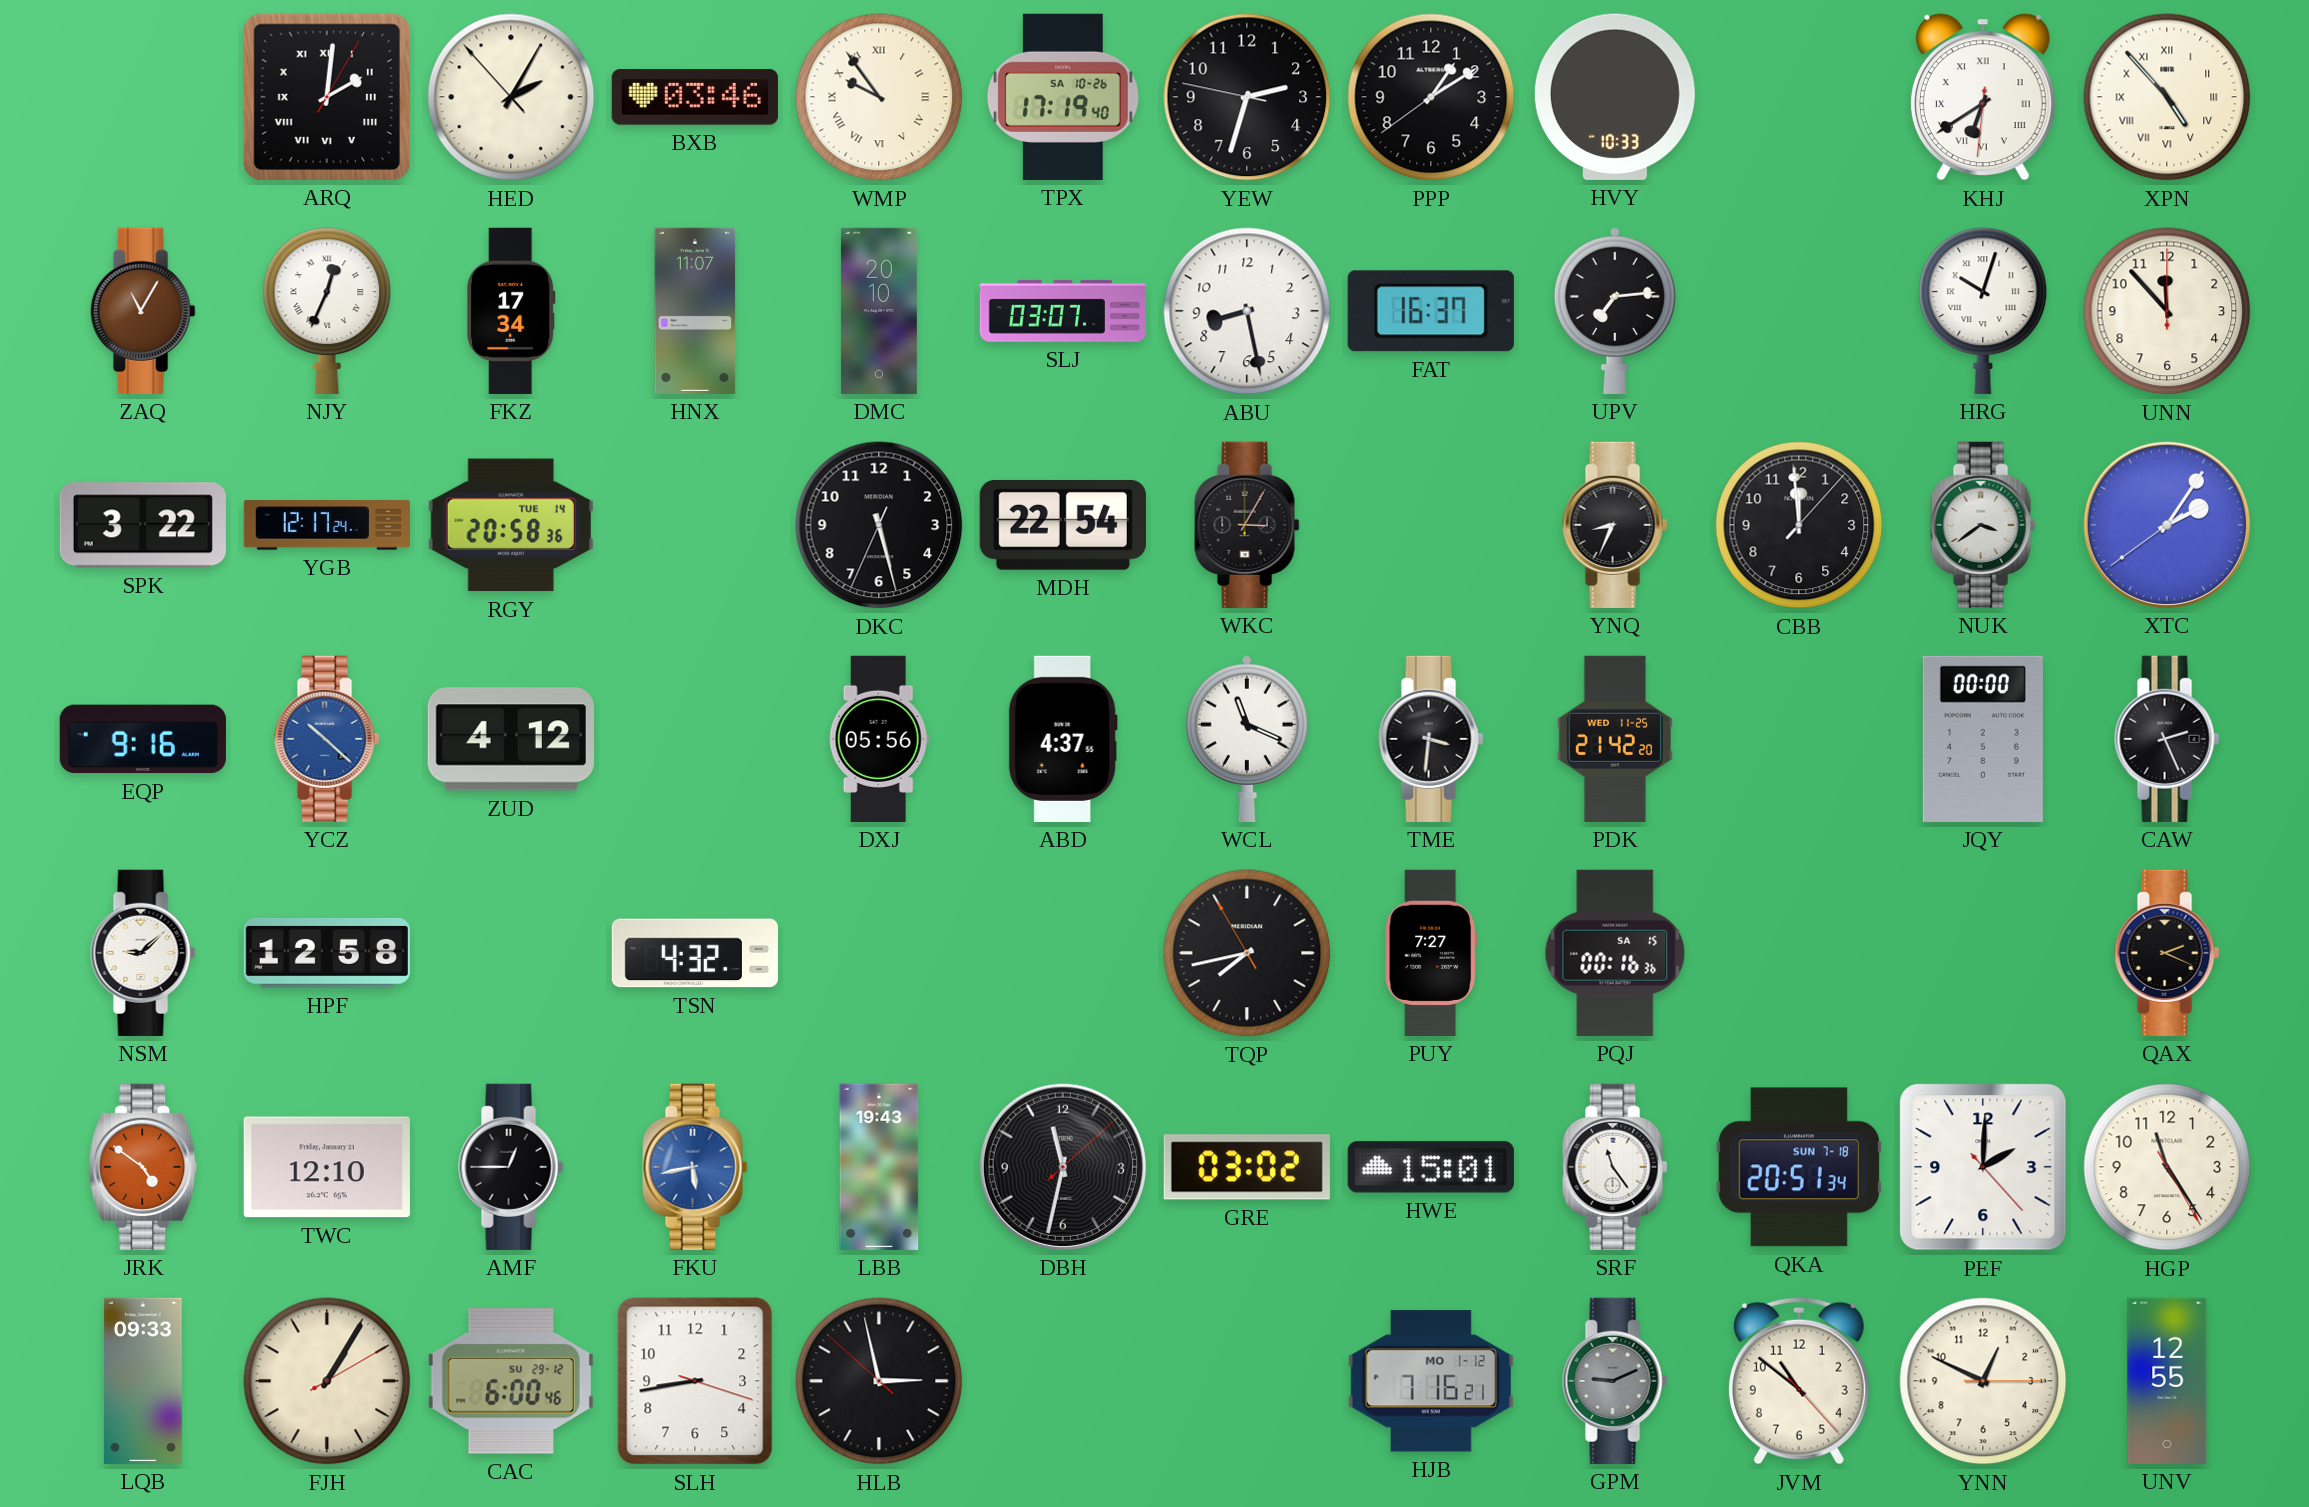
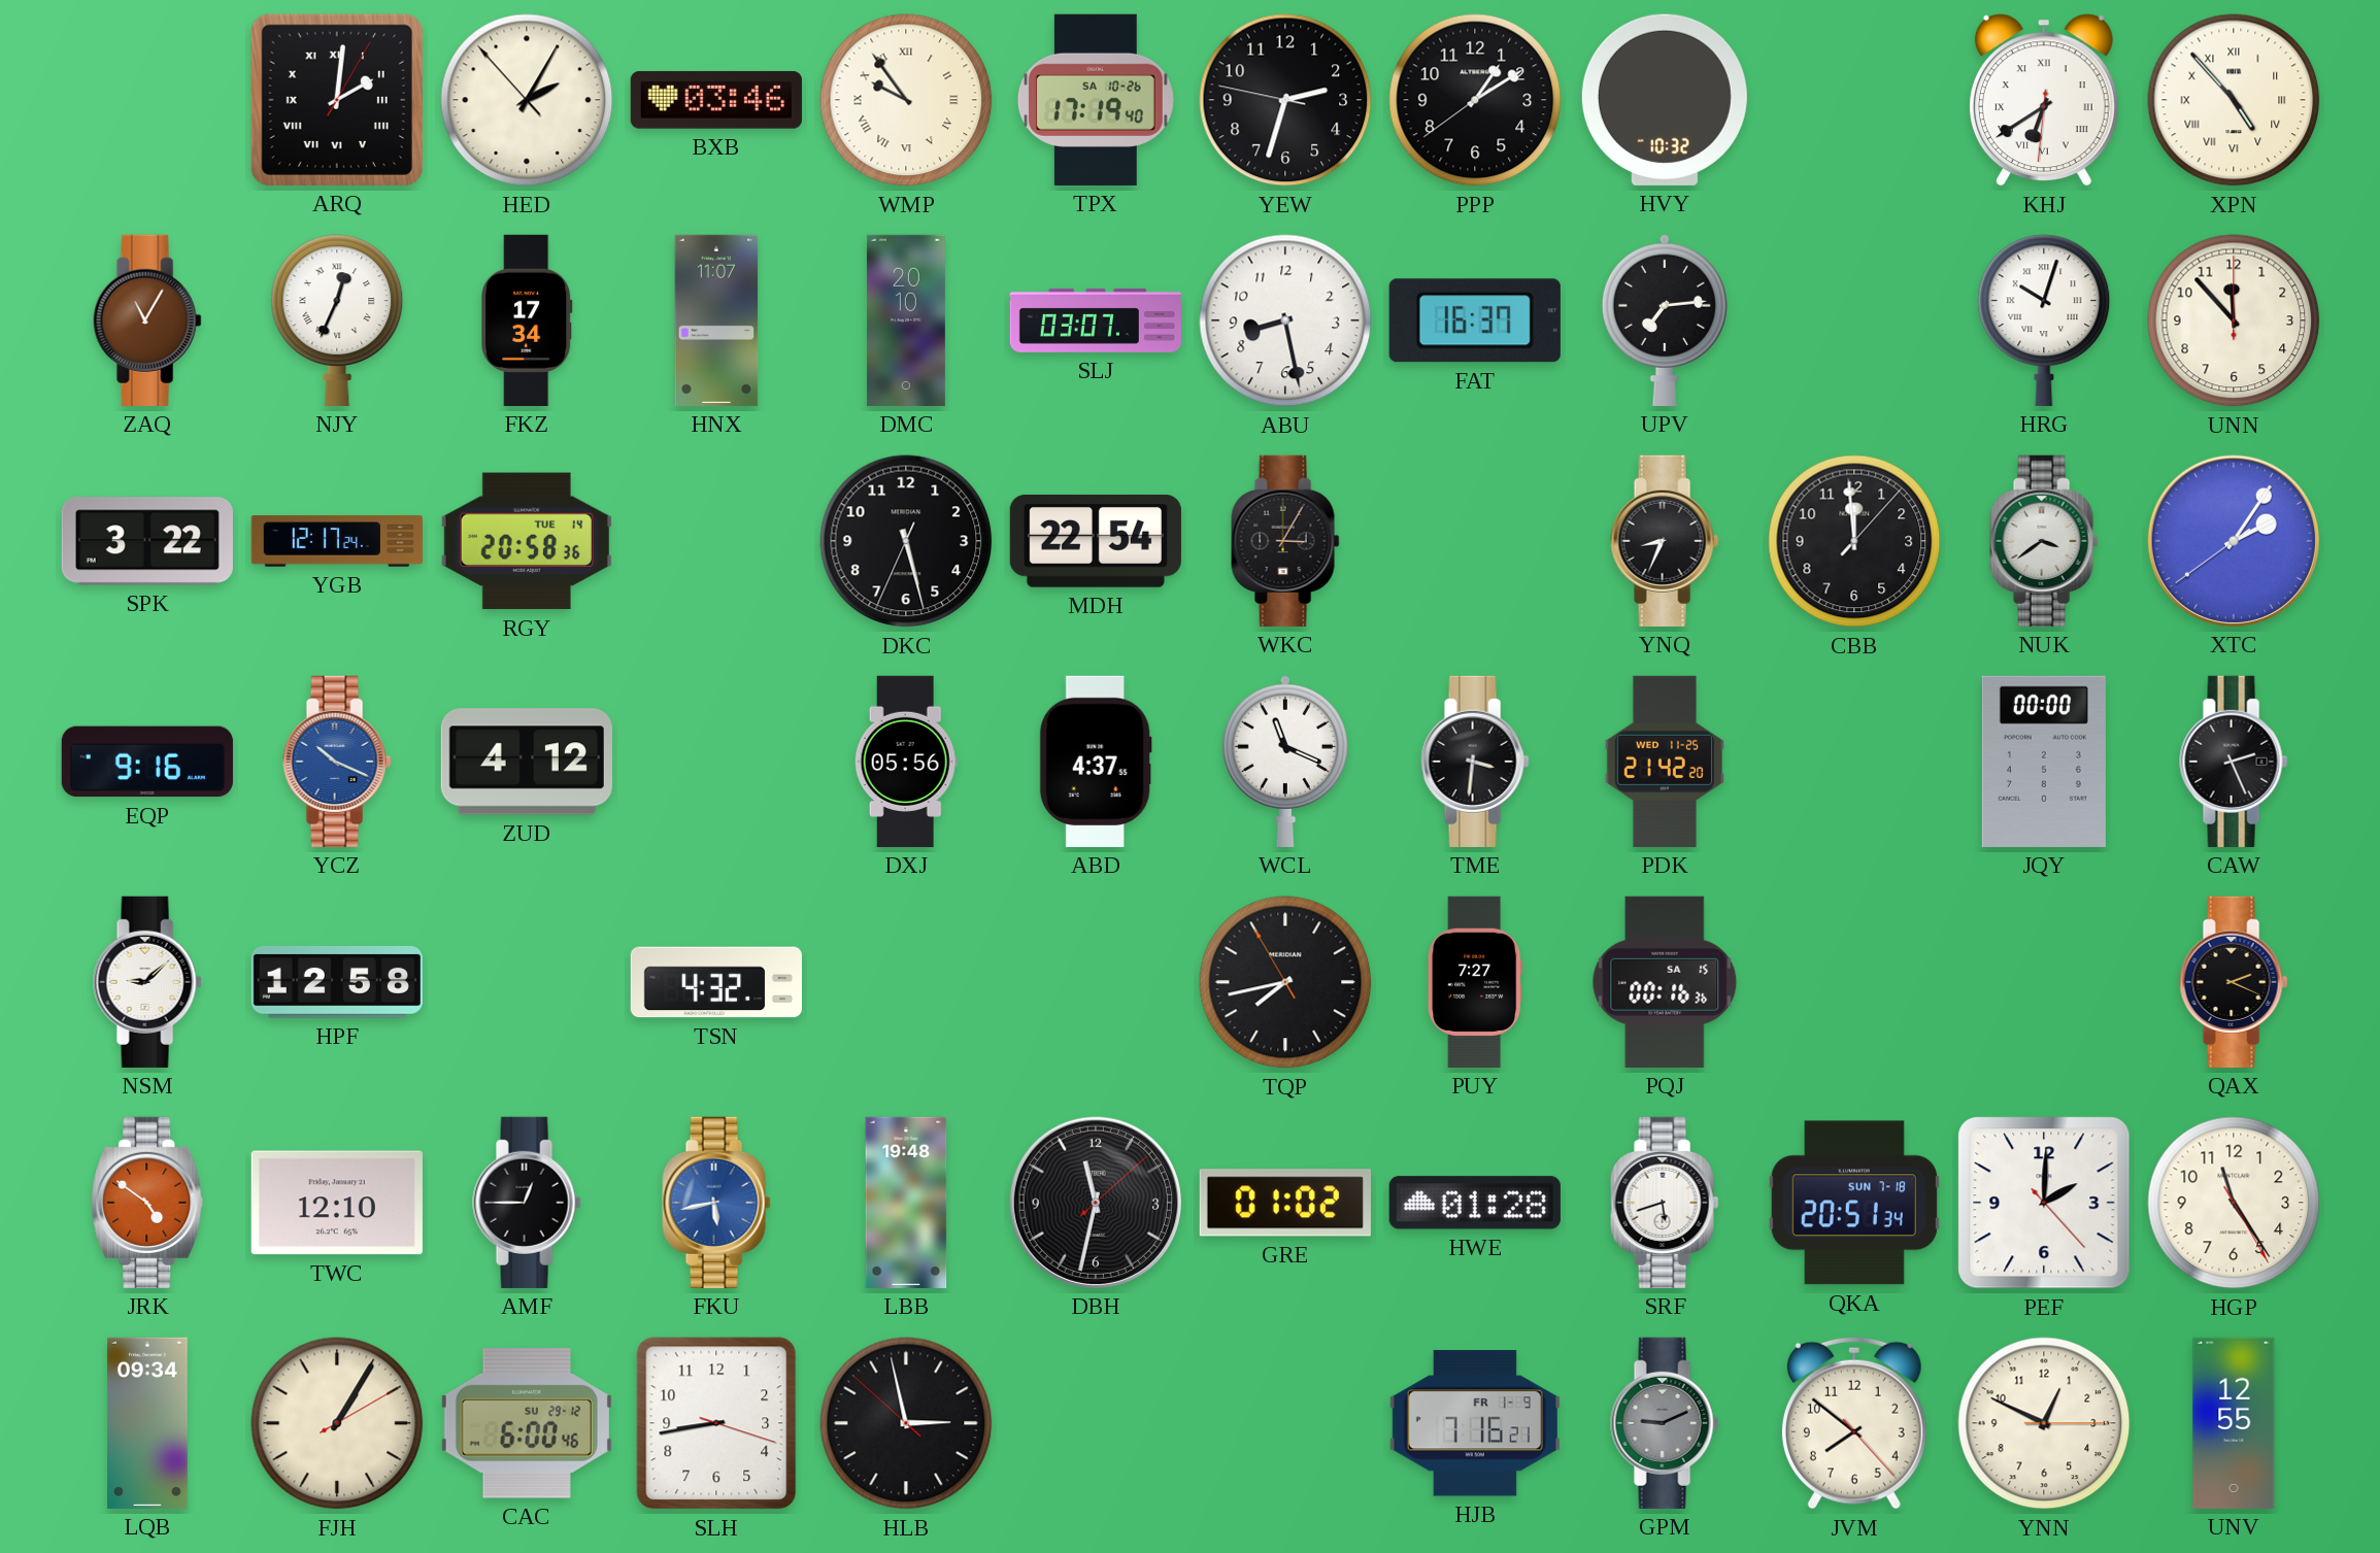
HVY: 10:33 -> 10:32 (1665, 100)
YCZ: 10:22 -> 10:19 (337, 762)
LBB: 19:43 -> 19:48 (906, 1203)
GRE: 03:02 -> 01:02 (1285, 1203)
HWE: 15:01 -> 01:28 (1475, 1203)
SRF: 11:24 -> 5:42 (1665, 1203)
LQB: 09:33 -> 09:34 (147, 1423)
HJB date: MO 1-12 -> FR 1-9 (1475, 1423)
JVM: 10:51 -> 7:51 (1854, 1423)
